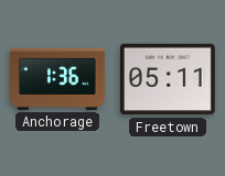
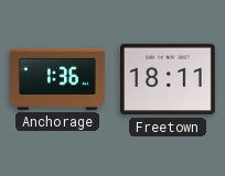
Freetown: 05:11 -> 18:11 (169, 79)
